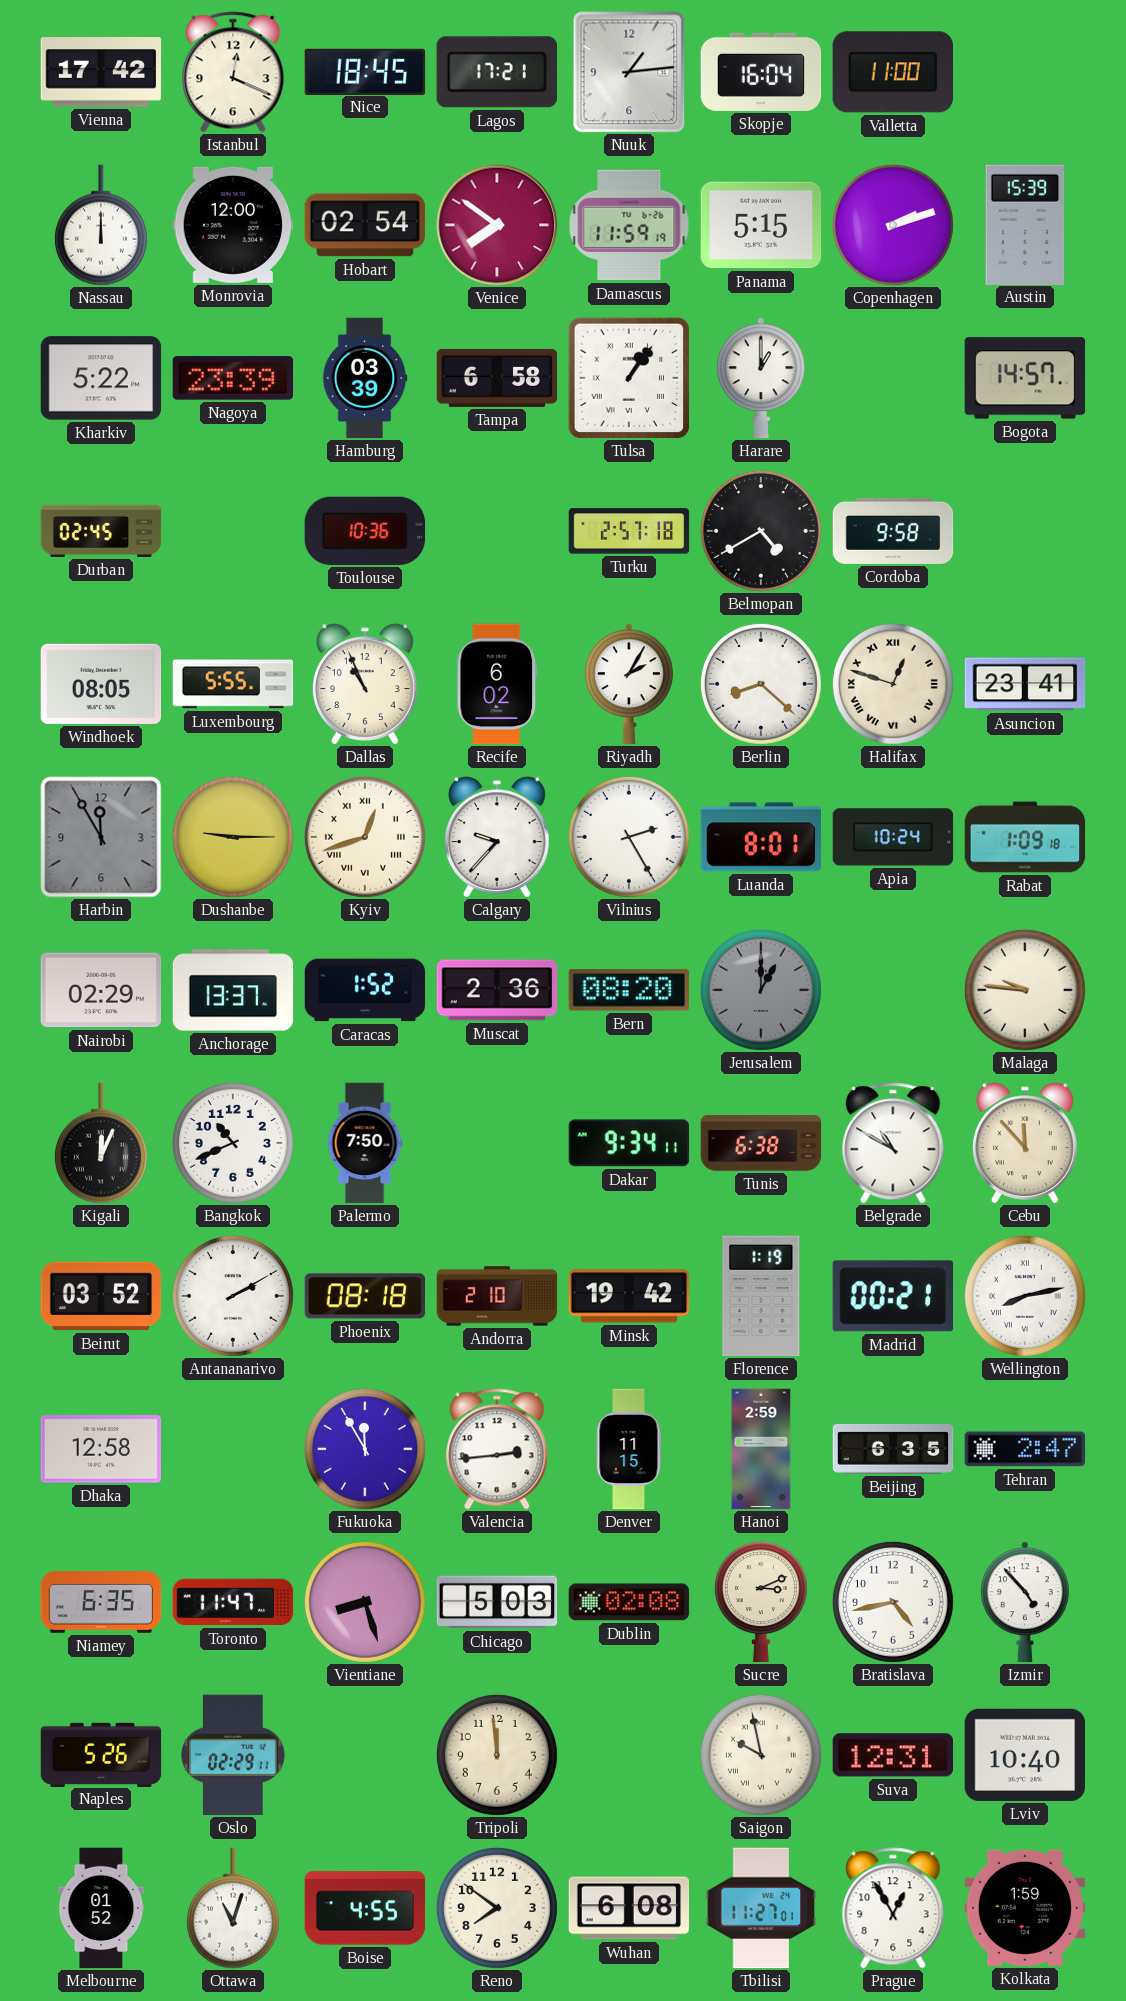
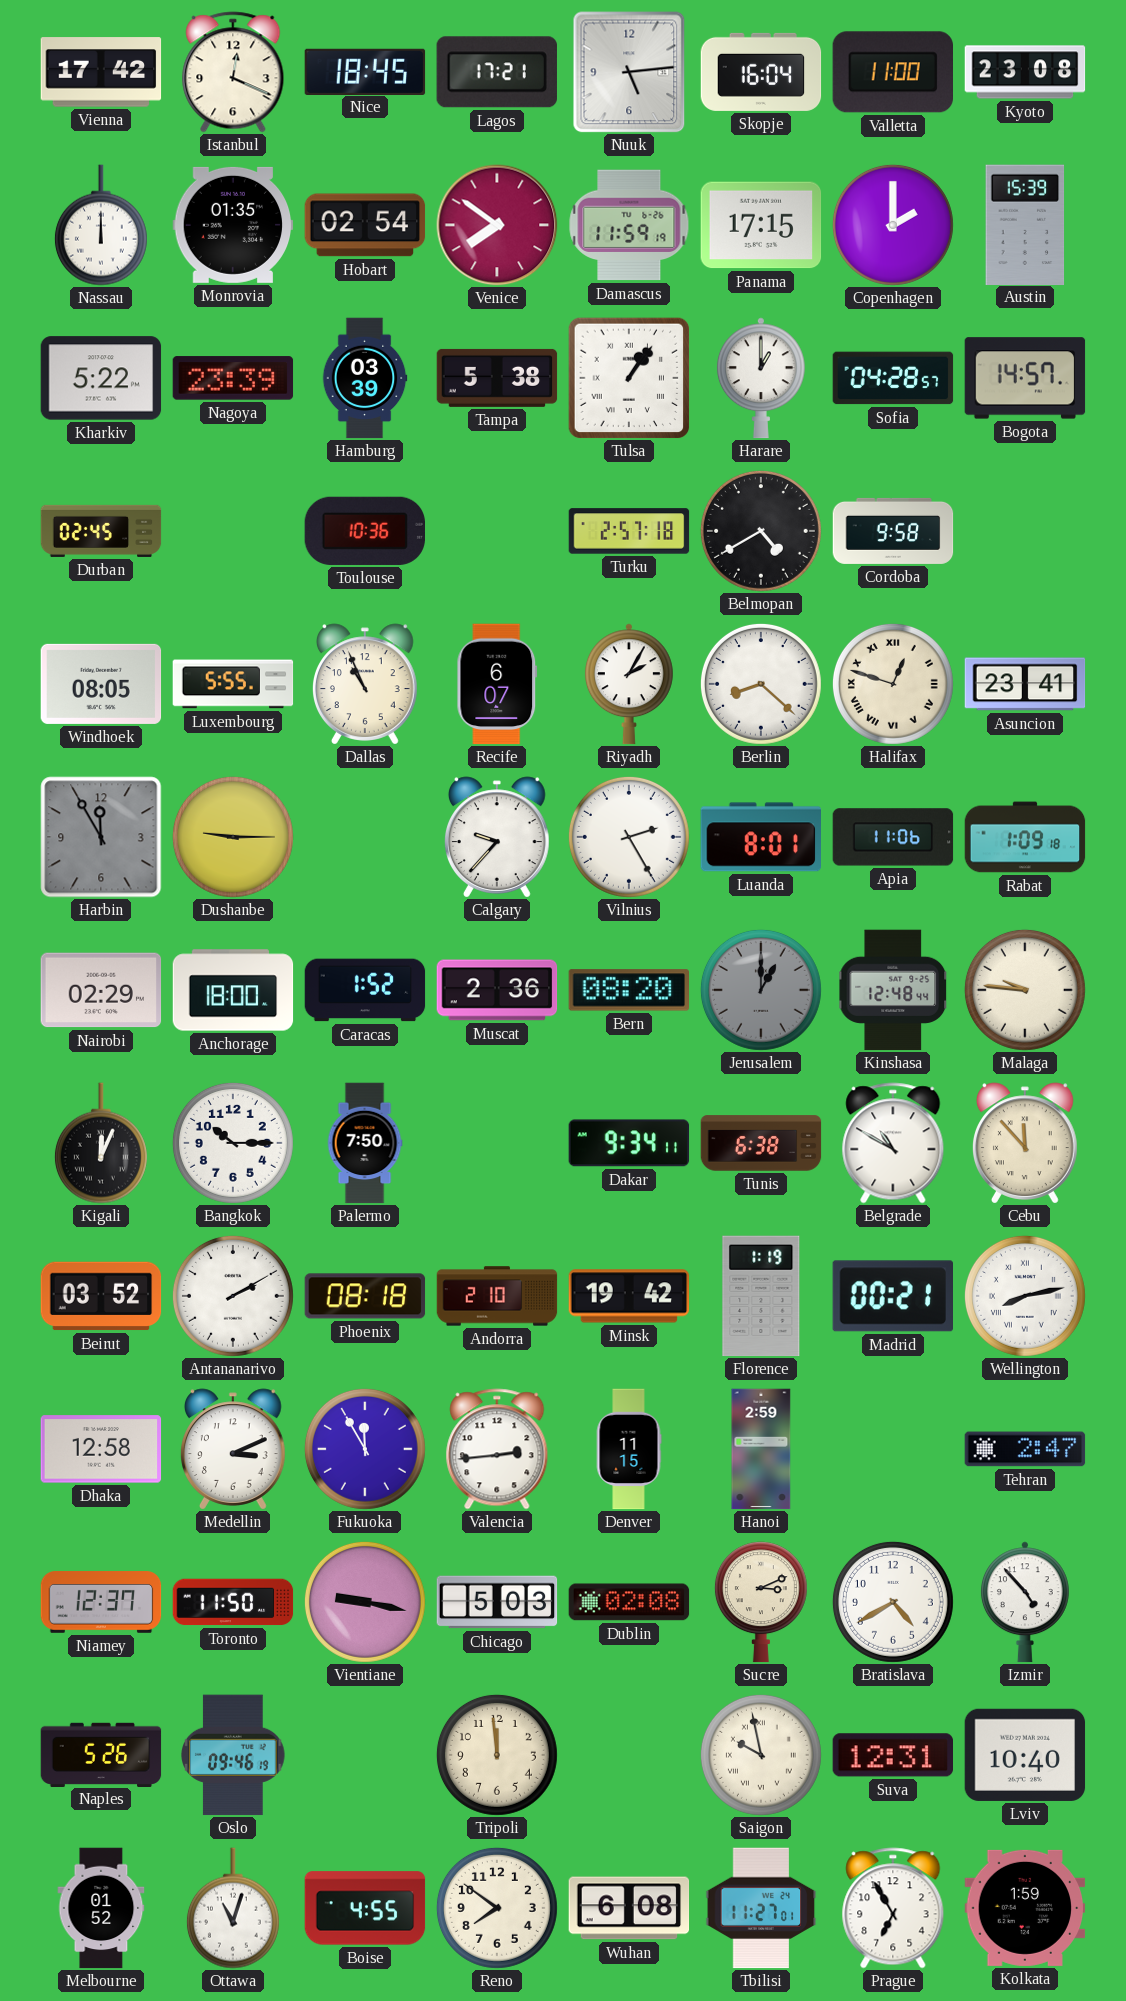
Nuuk: 1:14 -> 5:14 (629, 72)
Kyoto: none -> 23:08 (1025, 72)
Monrovia: 12:00 -> 01:35 (233, 225)
Panama: 5:15 -> 17:15 (761, 225)
Copenhagen: 2:12 -> 2:00 (893, 225)
Tampa: 6:58 -> 5:38 (497, 378)
Sofia: none -> 04:28 (893, 378)
Recife: 6:02 -> 6:07 (497, 684)
Kyiv: 12:42 -> none (365, 837)
Apia: 10:24 -> 11:06 (893, 837)
Anchorage: 13:37 -> 18:00 (233, 990)
Kinshasa: none -> 12:48 (893, 990)
Bangkok: 10:41 -> 10:15 (233, 1143)
Medellin: none -> 3:11 (233, 1449)
Beijing: 6:35 -> none (893, 1449)
Niamey: 6:35 -> 12:37 (101, 1602)
Toronto: 11:47 -> 11:50 (233, 1602)
Vientiane: 8:27 -> 9:17 (365, 1602)
Bratislava: 4:43 -> 4:40 (893, 1602)
Oslo: 02:29 -> 09:46 (233, 1755)
Prague: 12:55 -> 6:55 (893, 1908)
